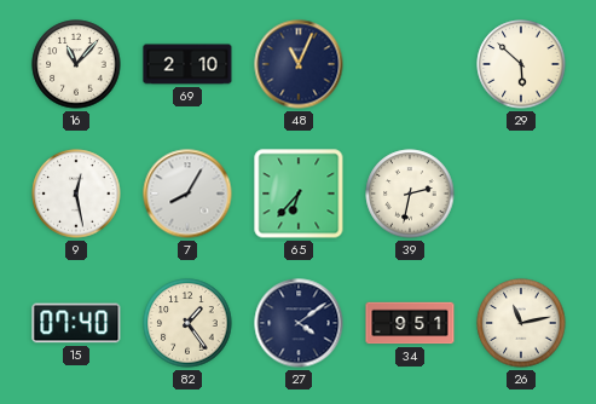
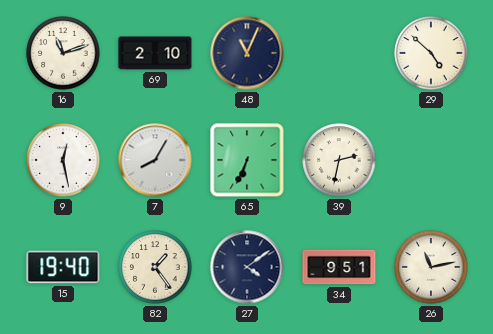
16: 11:07 -> 11:12 (63, 53)
29: 5:52 -> 4:52 (431, 53)
65: 6:37 -> 6:34 (247, 160)
15: 07:40 -> 19:40 (63, 267)
